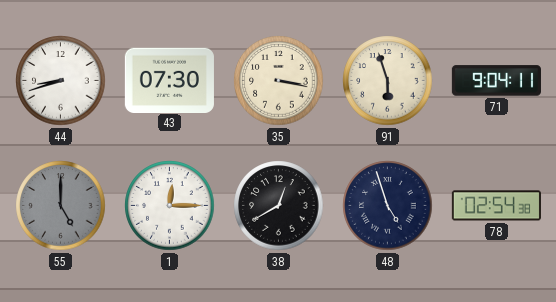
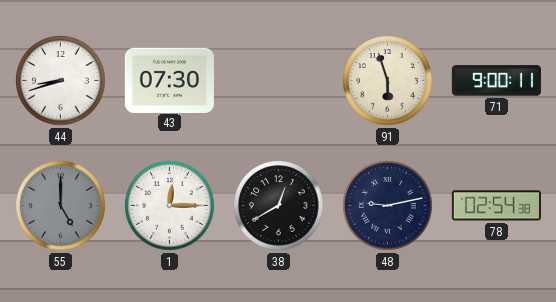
35: 3:17 -> none (279, 81)
71: 9:04 -> 9:00 (496, 81)
48: 4:57 -> 9:13 (388, 206)
